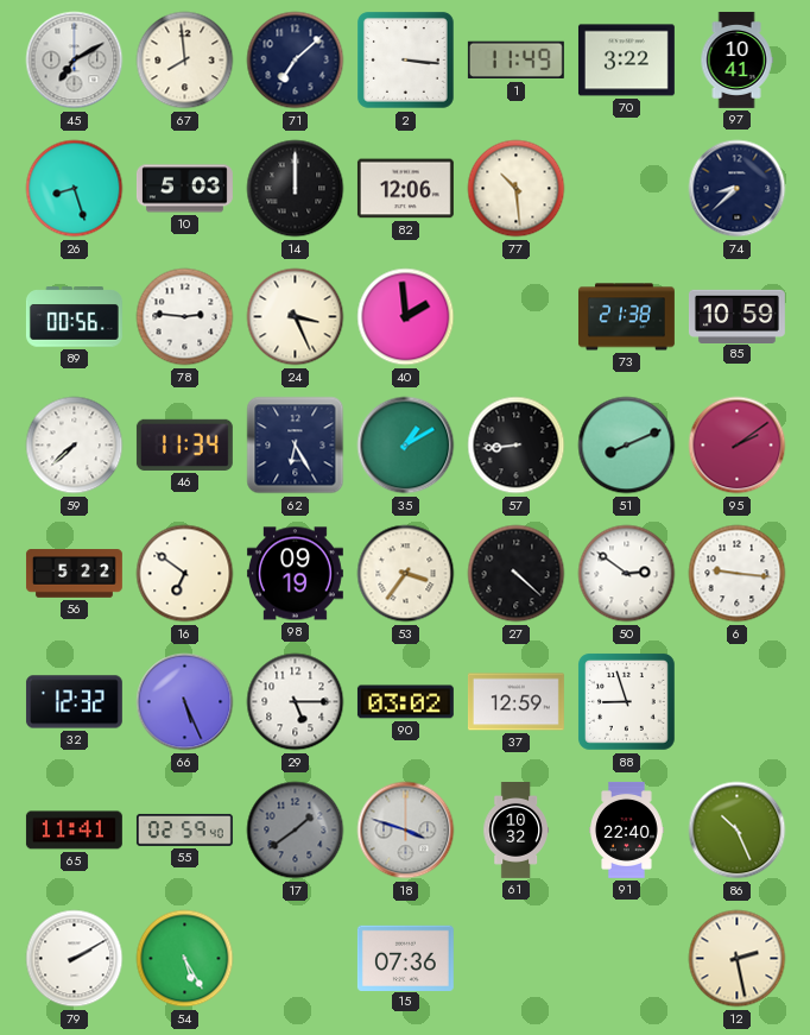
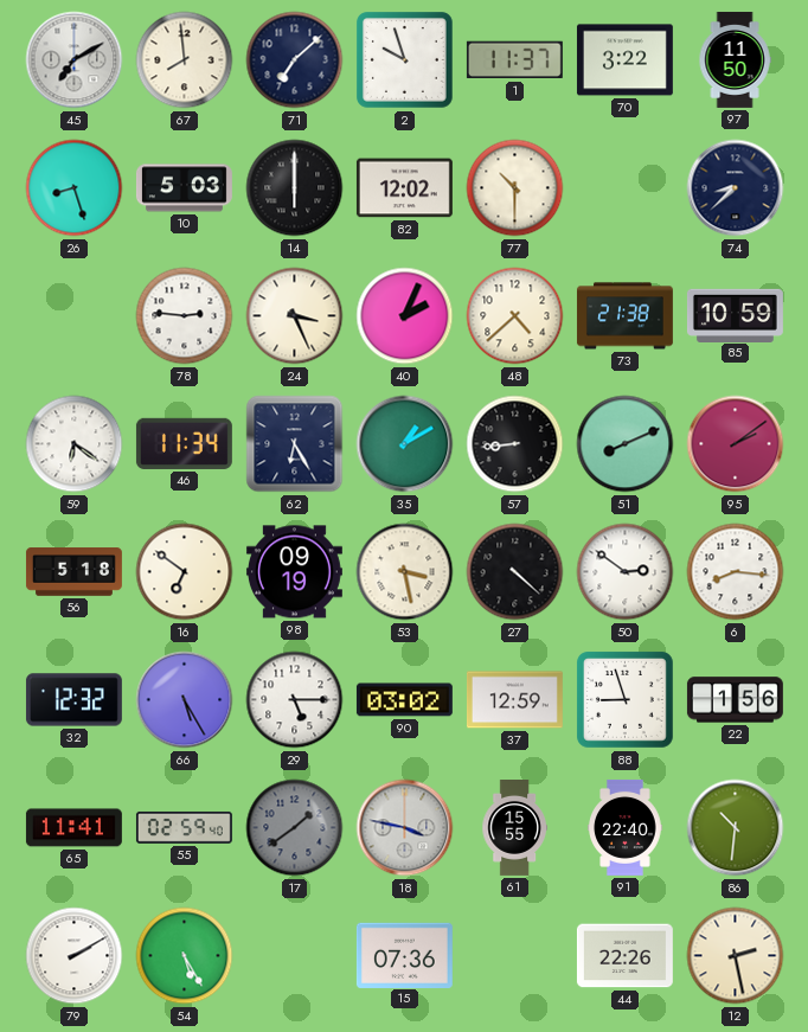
2: 3:16 -> 9:57 (405, 60)
1: 11:49 -> 11:37 (514, 60)
97: 10:41 -> 11:50 (735, 59)
14: 12:00 -> 6:00 (295, 188)
82: 12:06 -> 12:02 (404, 188)
77: 10:29 -> 10:30 (515, 188)
89: 00:56 -> none (74, 317)
40: 1:59 -> 2:04 (405, 316)
48: none -> 4:38 (515, 316)
59: 7:38 -> 6:21 (75, 444)
56: 5:22 -> 5:18 (73, 572)
53: 3:36 -> 3:28 (405, 572)
6: 9:16 -> 8:16 (736, 572)
66: 5:26 -> 5:25 (185, 700)
22: none -> 1:56 (735, 700)
18: 3:48 -> 3:47 (405, 828)
61: 10:32 -> 15:55 (514, 828)
86: 10:26 -> 10:31 (736, 828)
44: none -> 22:26 (624, 956)
